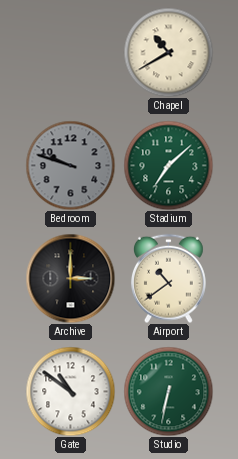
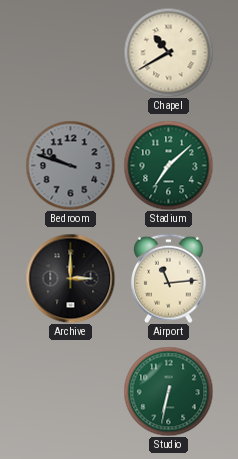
Airport: 10:39 -> 11:14 (169, 278)
Gate: 10:51 -> none (70, 391)
